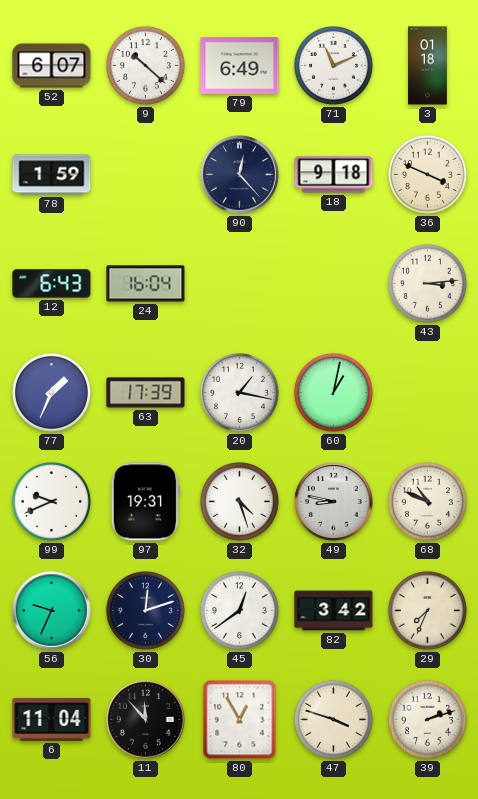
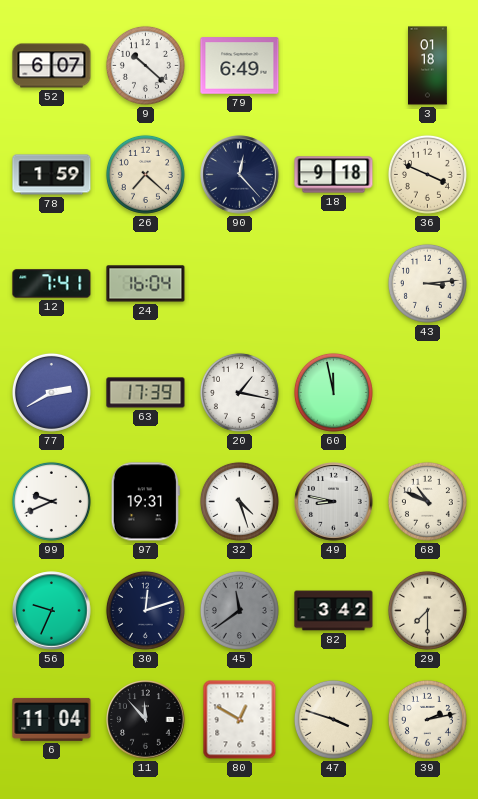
71: 11:11 -> none (333, 65)
26: none -> 7:22 (145, 174)
12: 6:43 -> 7:41 (52, 284)
77: 1:34 -> 2:40 (51, 392)
60: 1:02 -> 11:58 (333, 392)
45: 12:39 -> 11:39 (239, 610)
45 dial: white -> grey (239, 610)
29: 7:34 -> 7:30 (427, 610)
80: 12:55 -> 12:50 (240, 720)
39: 2:12 -> 2:13 (427, 719)
